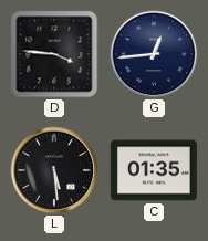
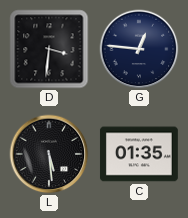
D: 3:46 -> 3:31 (49, 49)
G: 12:44 -> 12:46 (139, 49)
